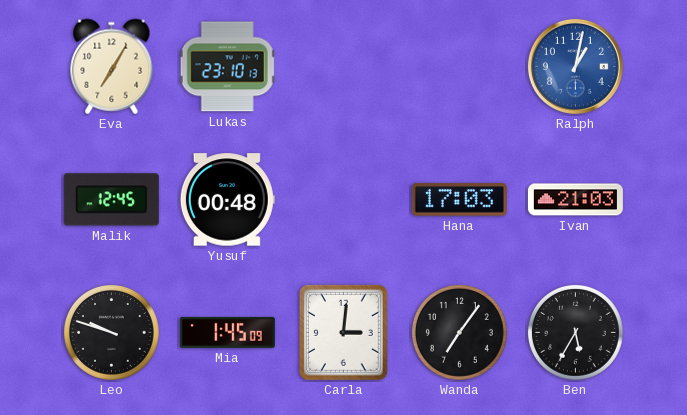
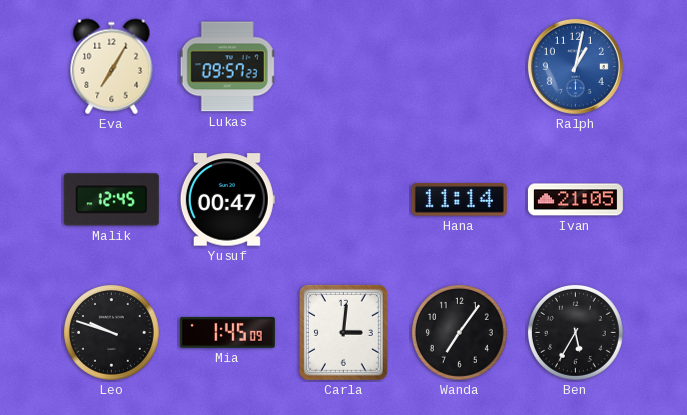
Lukas: 23:10 -> 09:57 (228, 67)
Yusuf: 00:48 -> 00:47 (227, 200)
Hana: 17:03 -> 11:14 (459, 200)
Ivan: 21:03 -> 21:05 (575, 200)
